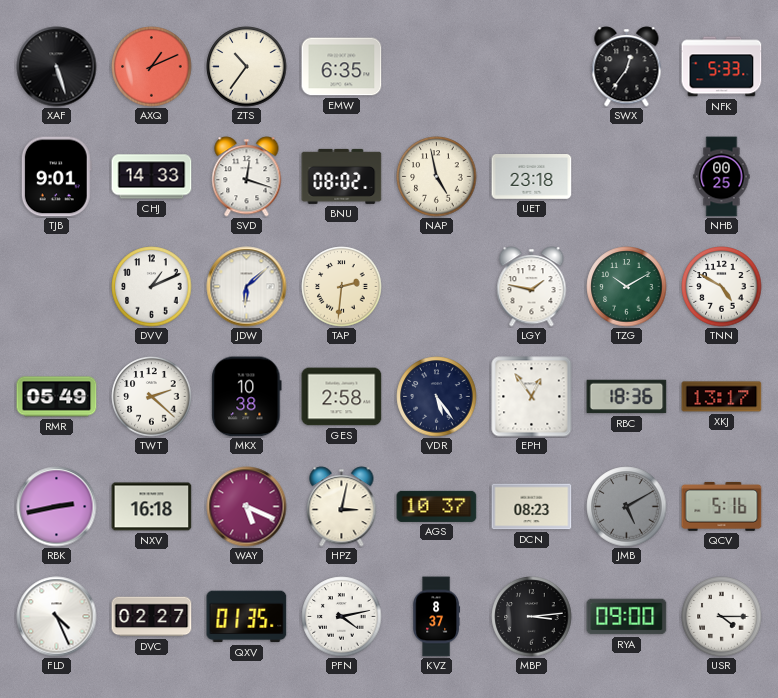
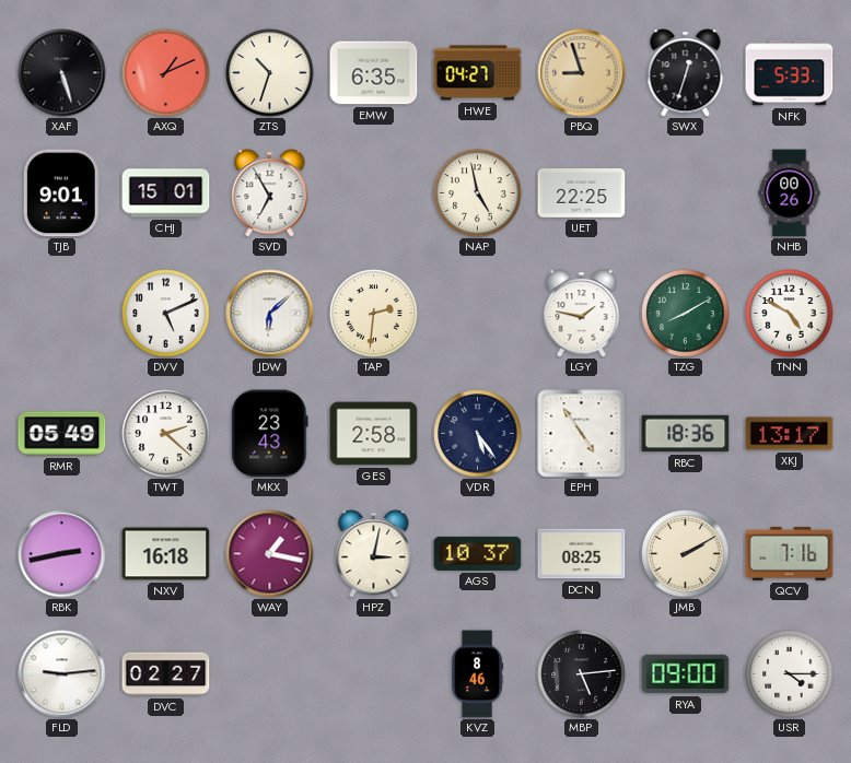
ZTS: 10:36 -> 10:33 (270, 73)
HWE: none -> 04:27 (478, 73)
PBQ: none -> 8:57 (582, 73)
SWX: 12:36 -> 12:33 (686, 73)
CHJ: 14:33 -> 15:01 (166, 193)
SVD: 12:18 -> 6:55 (270, 193)
BNU: 08:02 -> none (342, 176)
UET: 23:18 -> 22:25 (582, 193)
NHB: 00:25 -> 00:26 (790, 193)
DVV: 1:11 -> 5:11 (166, 314)
TZG: 10:10 -> 8:10 (686, 314)
MKX: 10:38 -> 23:43 (270, 434)
EPH: 12:54 -> 4:54 (582, 434)
WAY: 5:19 -> 1:17 (270, 554)
DCN: 08:23 -> 08:25 (582, 554)
JMB: 5:10 -> 2:10 (686, 554)
JMB dial: grey -> cream (686, 554)
QCV: 5:16 -> 7:16 (790, 553)
FLD: 4:26 -> 9:14 (62, 674)
QXV: 01:35 -> none (247, 617)
PFN: 4:13 -> none (342, 617)
KVZ: 8:37 -> 8:46 (478, 674)
MBP: 3:14 -> 5:14 (582, 674)
